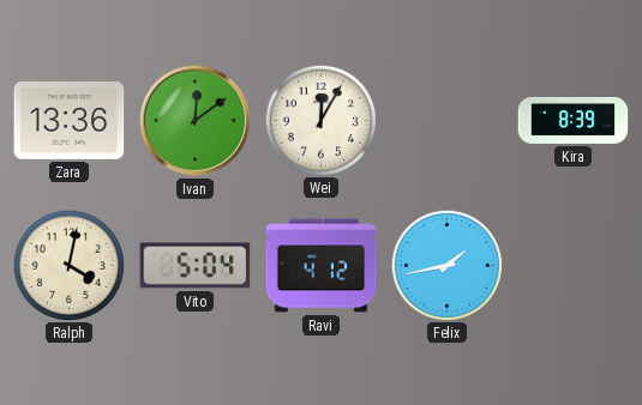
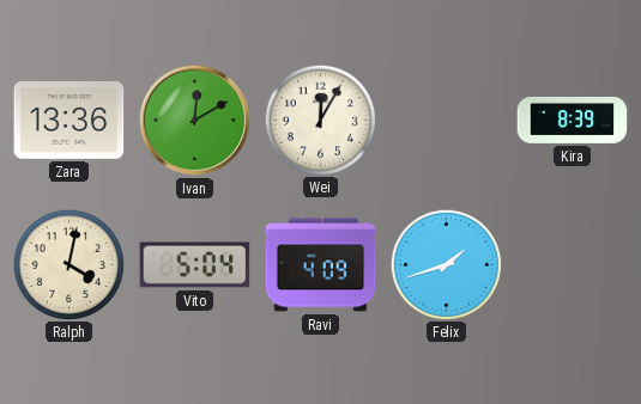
Ivan: 12:09 -> 12:10 (195, 121)
Ravi: 4:12 -> 4:09 (321, 265)
Felix: 1:43 -> 1:42 (446, 264)
